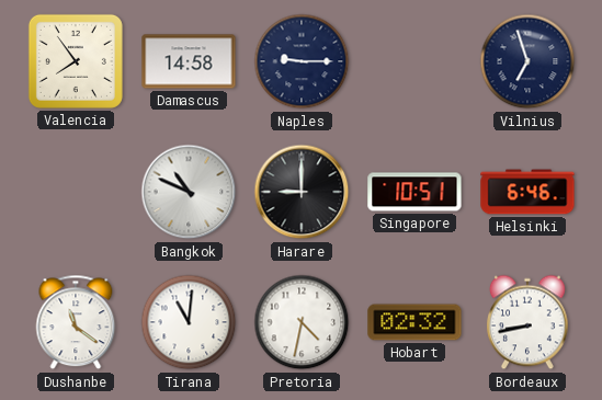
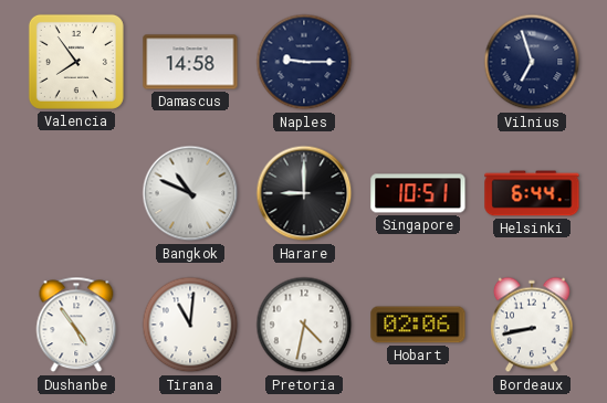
Helsinki: 6:46 -> 6:44 (532, 193)
Dushanbe: 11:21 -> 4:54 (76, 325)
Hobart: 02:32 -> 02:06 (418, 325)
